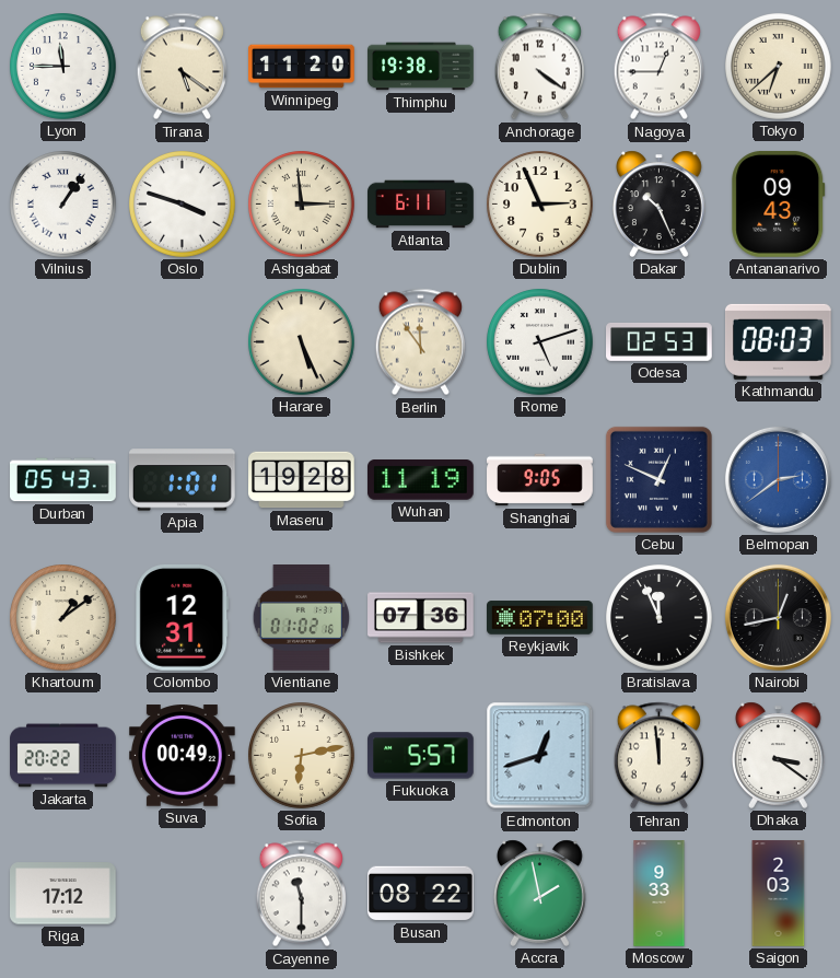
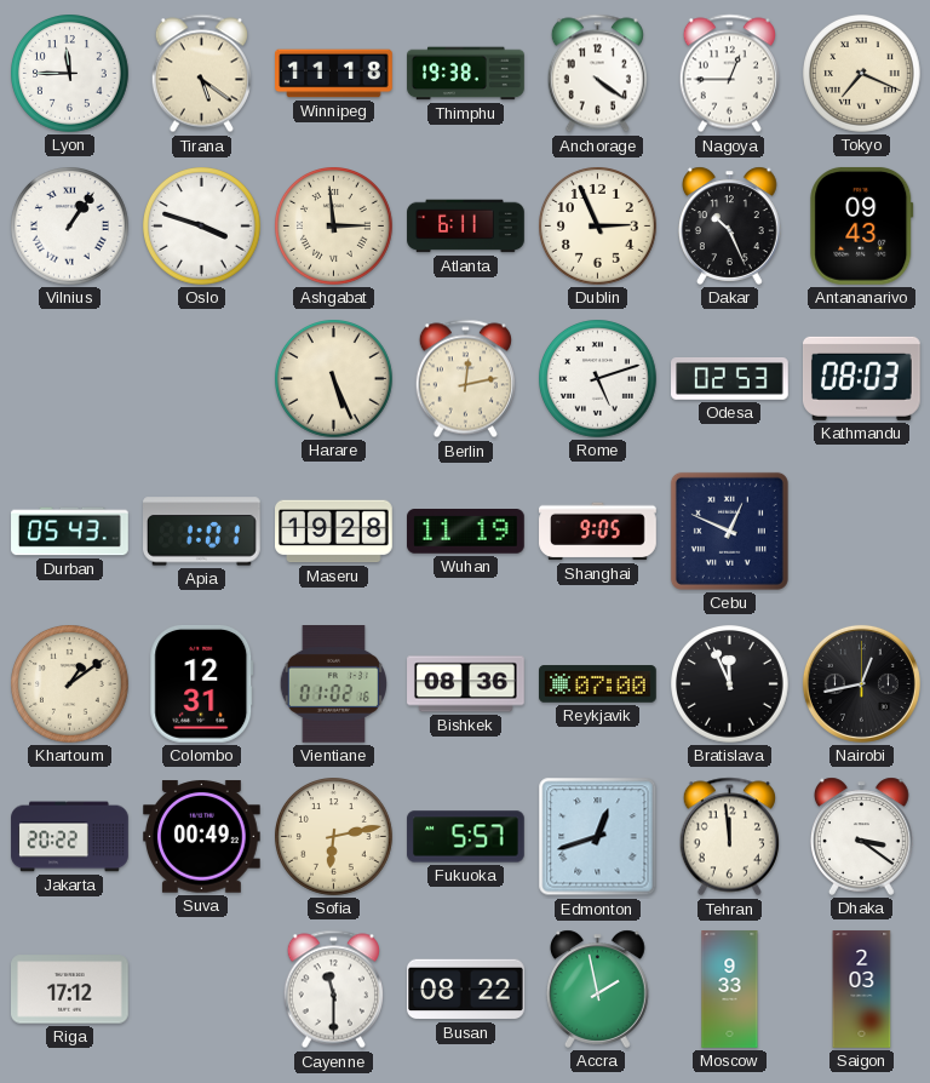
Winnipeg: 11:20 -> 11:18 (334, 74)
Tokyo: 6:38 -> 7:19 (862, 74)
Berlin: 11:54 -> 12:13 (465, 379)
Belmopan: 2:39 -> none (778, 479)
Bishkek: 07:36 -> 08:36 (466, 684)
